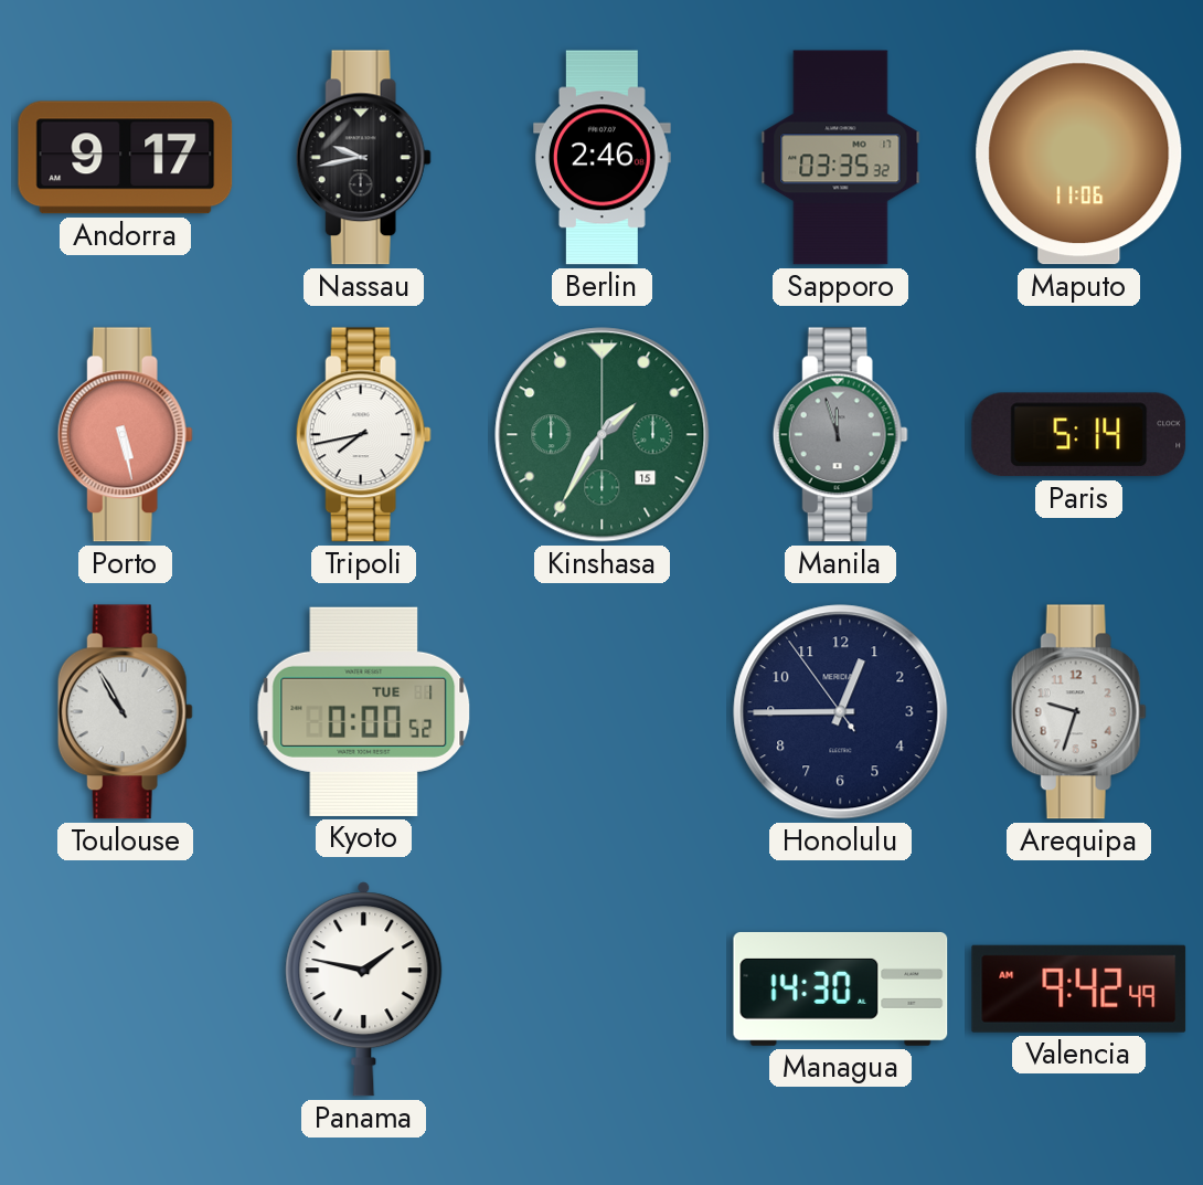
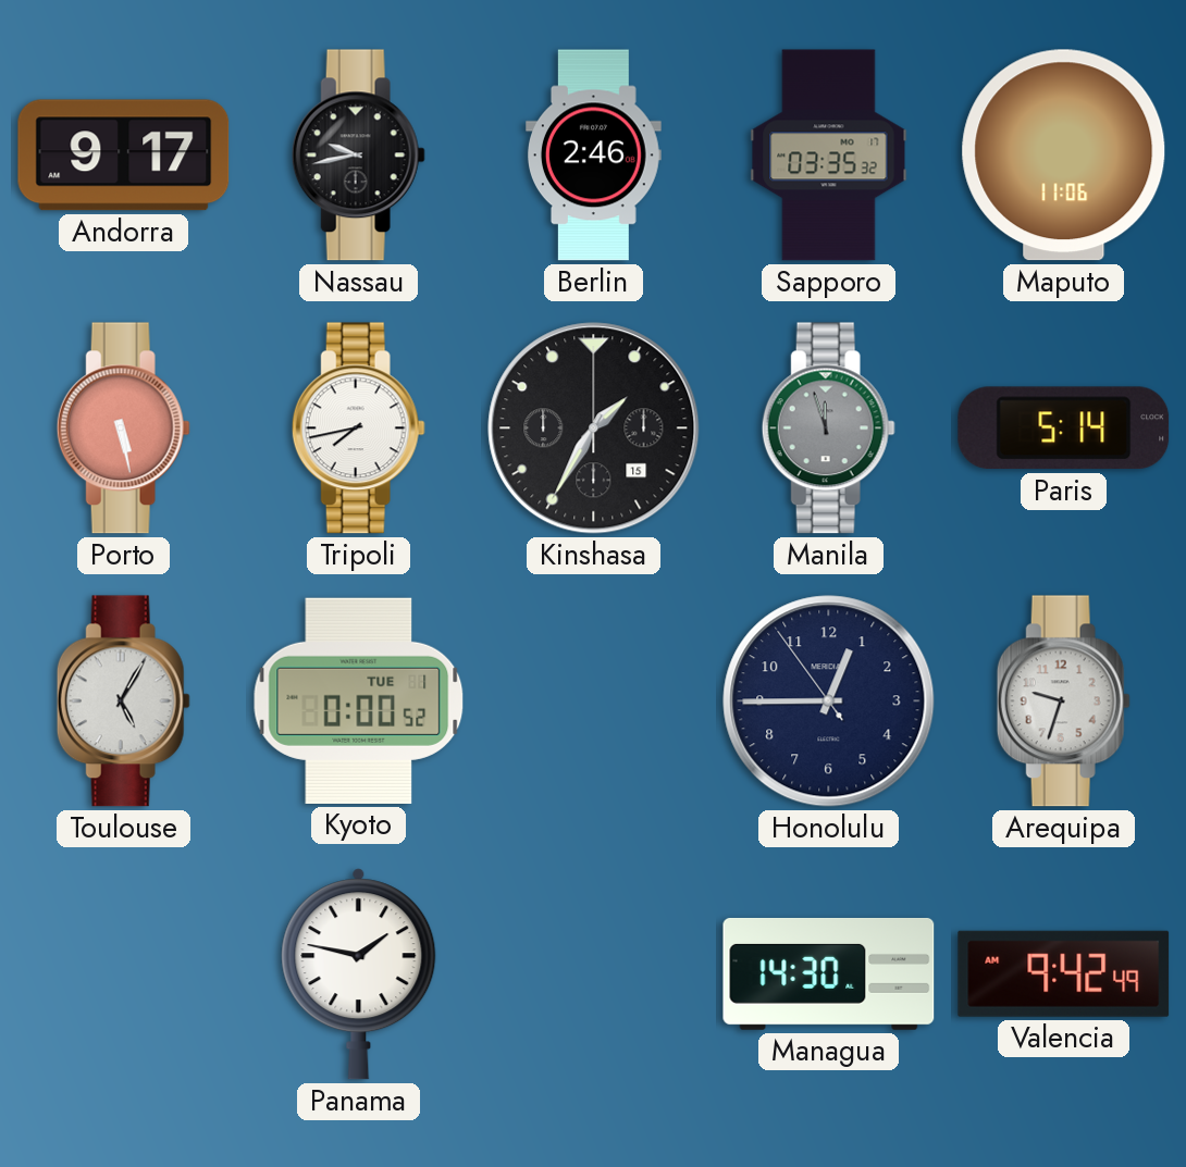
Kinshasa dial: green -> black (594, 429)
Toulouse: 10:55 -> 5:05 (123, 702)
